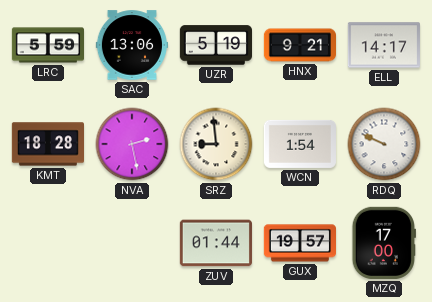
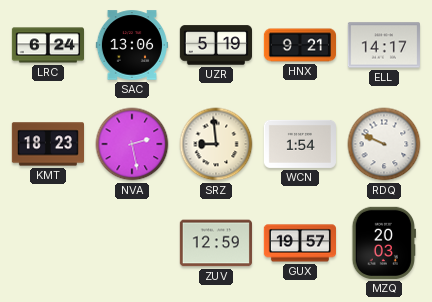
LRC: 5:59 -> 6:24 (47, 45)
KMT: 18:28 -> 18:23 (47, 144)
ZUV: 01:44 -> 12:59 (216, 243)
MZQ: 17:00 -> 20:03 (384, 243)
